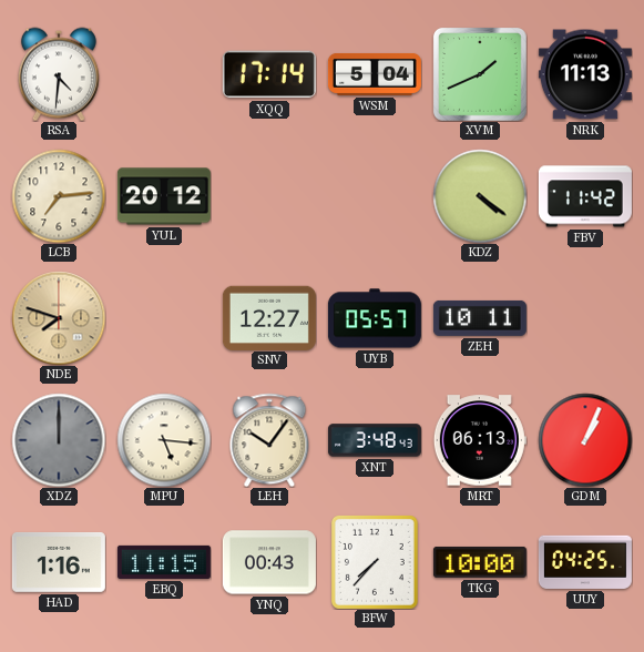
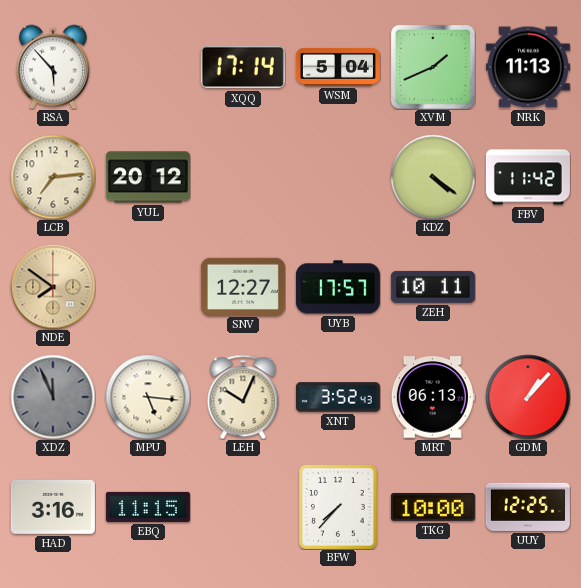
RSA: 4:31 -> 5:53 (53, 67)
NDE: 7:48 -> 7:51 (53, 287)
UYB: 05:57 -> 17:57 (338, 287)
XDZ: 12:00 -> 11:56 (53, 397)
LEH: 10:06 -> 10:04 (243, 397)
XNT: 3:48 -> 3:52 (338, 397)
GDM: 1:04 -> 1:07 (528, 397)
HAD: 1:16 -> 3:16 (53, 507)
YNQ: 00:43 -> none (269, 562)
UUY: 04:25 -> 12:25 (528, 507)
